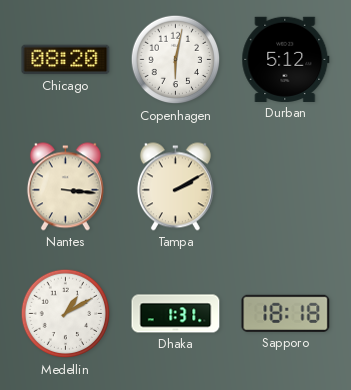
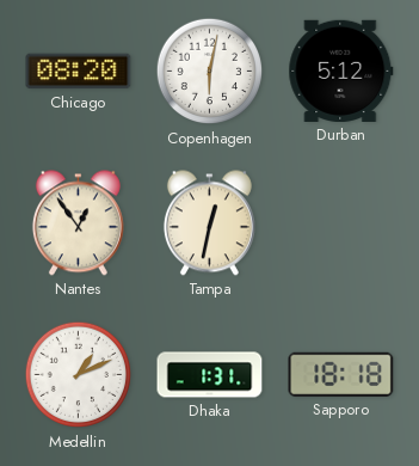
Nantes: 3:16 -> 12:54 (78, 223)
Tampa: 2:10 -> 12:32 (209, 223)
Medellin: 1:10 -> 1:11 (79, 375)
